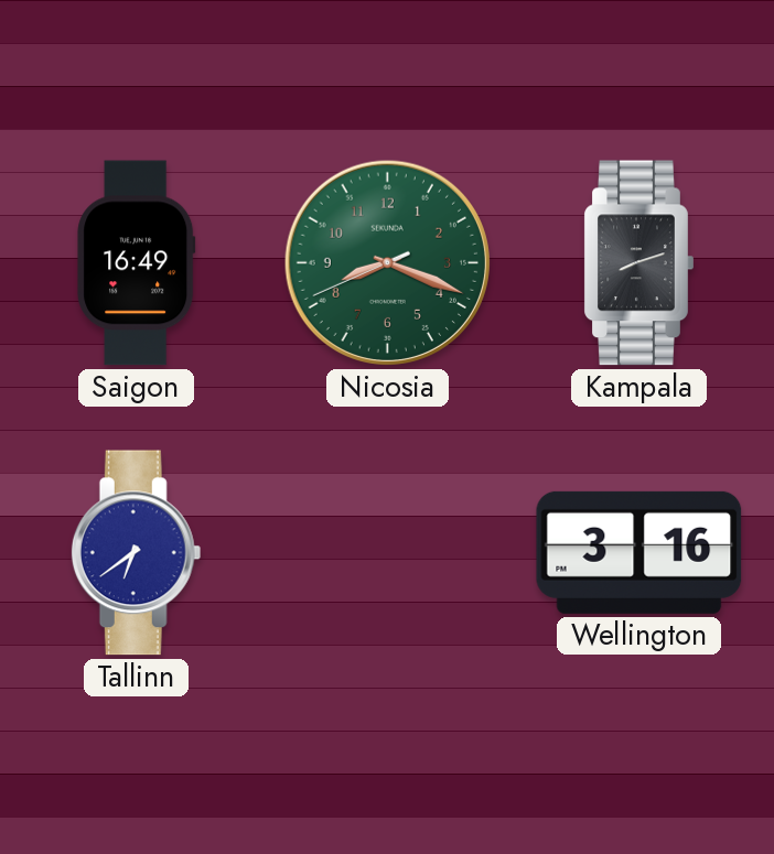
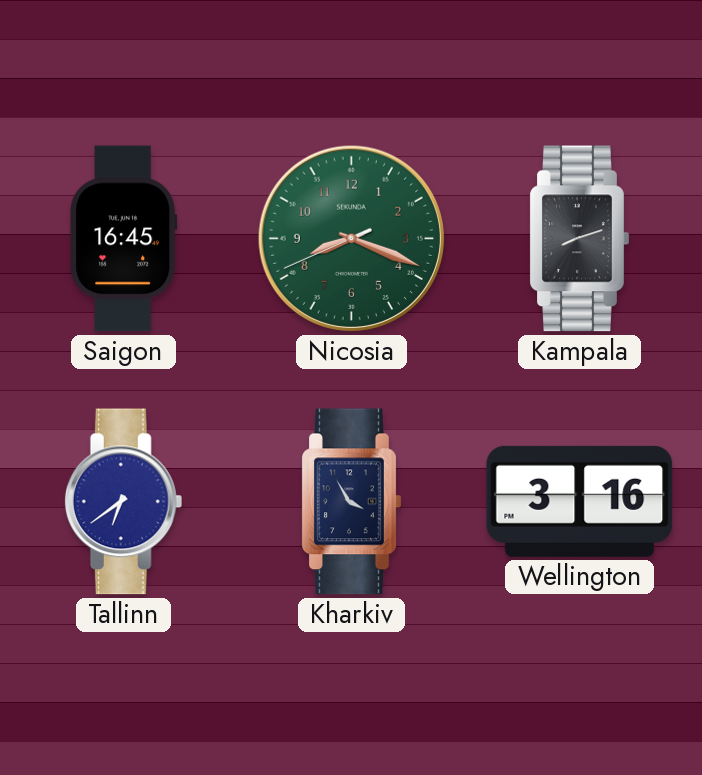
Saigon: 16:49 -> 16:45 (124, 239)
Kharkiv: none -> 3:55 (351, 502)
